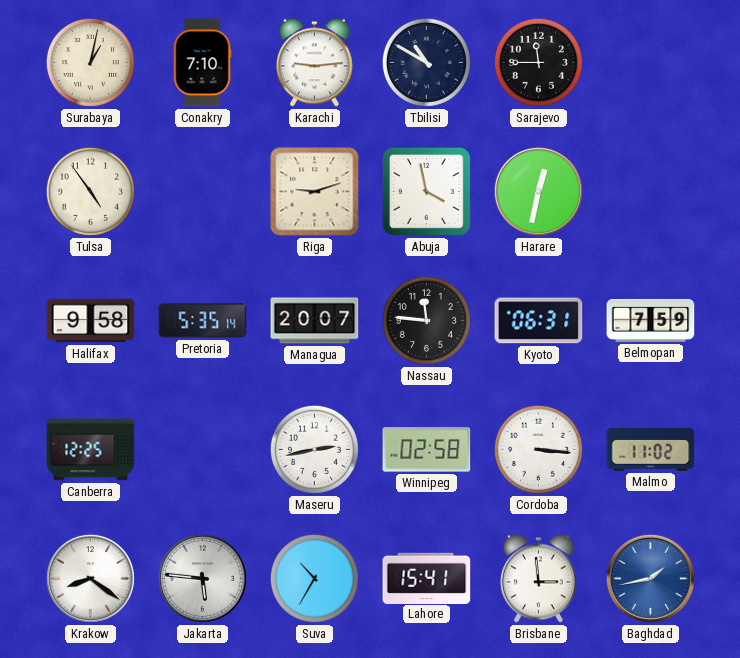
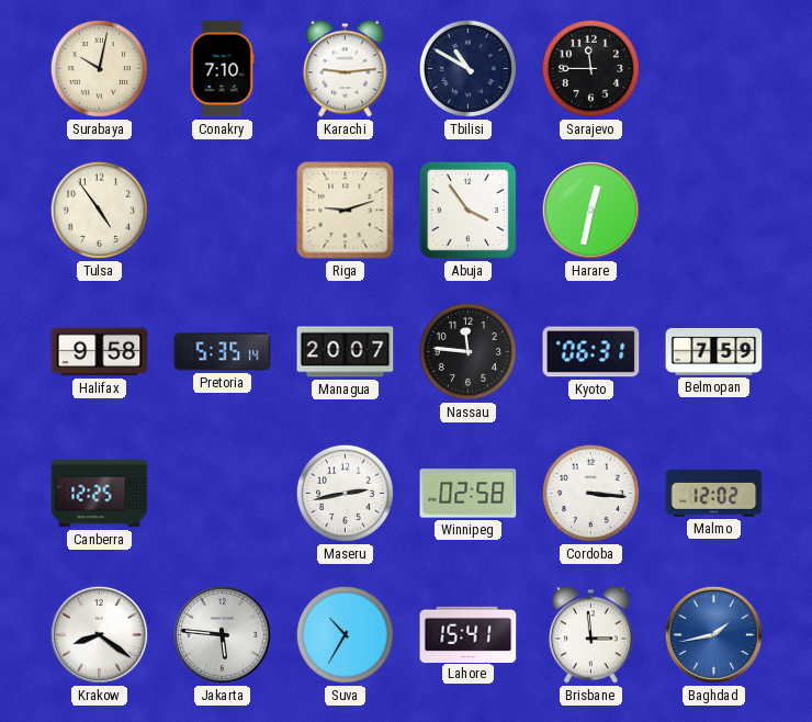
Surabaya: 1:02 -> 10:02 (99, 68)
Abuja: 3:58 -> 3:54 (467, 210)
Malmo: 11:02 -> 12:02 (714, 493)
